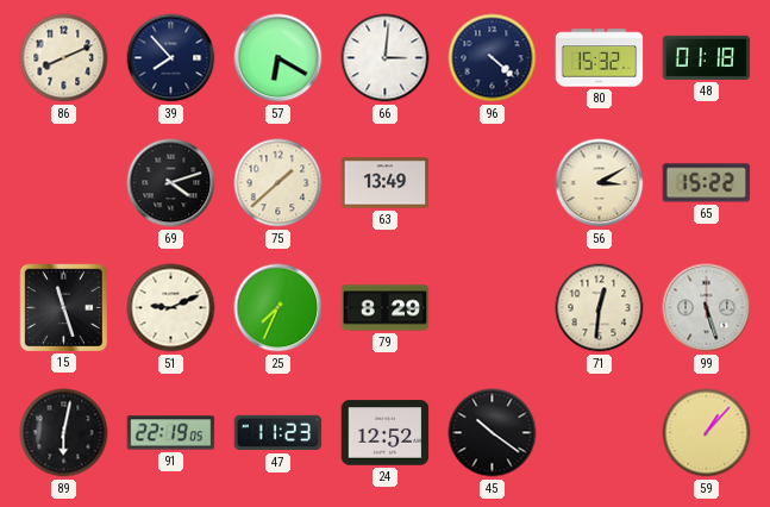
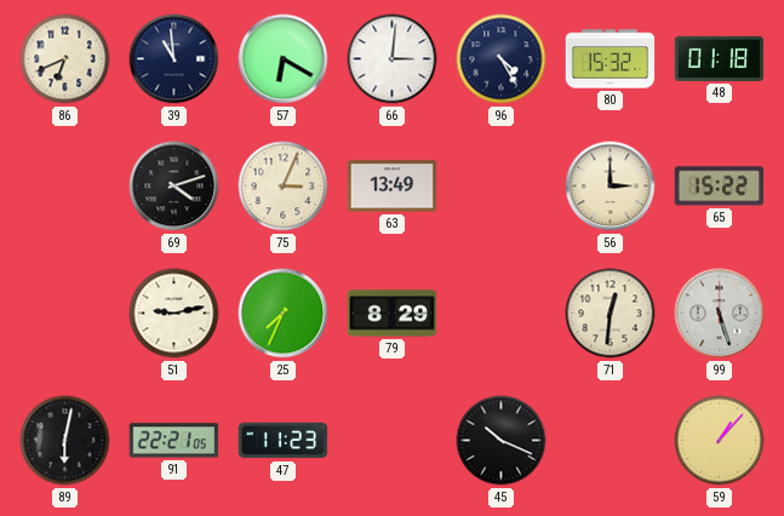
86: 8:11 -> 6:41 (65, 59)
39: 7:53 -> 10:59 (174, 59)
96: 4:22 -> 4:25 (502, 59)
75: 1:38 -> 3:04 (284, 187)
56: 3:10 -> 3:00 (611, 187)
15: 11:27 -> none (63, 307)
51: 9:11 -> 9:13 (174, 314)
91: 22:19 -> 22:21 (174, 441)
24: 12:52 -> none (386, 433)
45: 10:21 -> 10:19 (502, 441)
